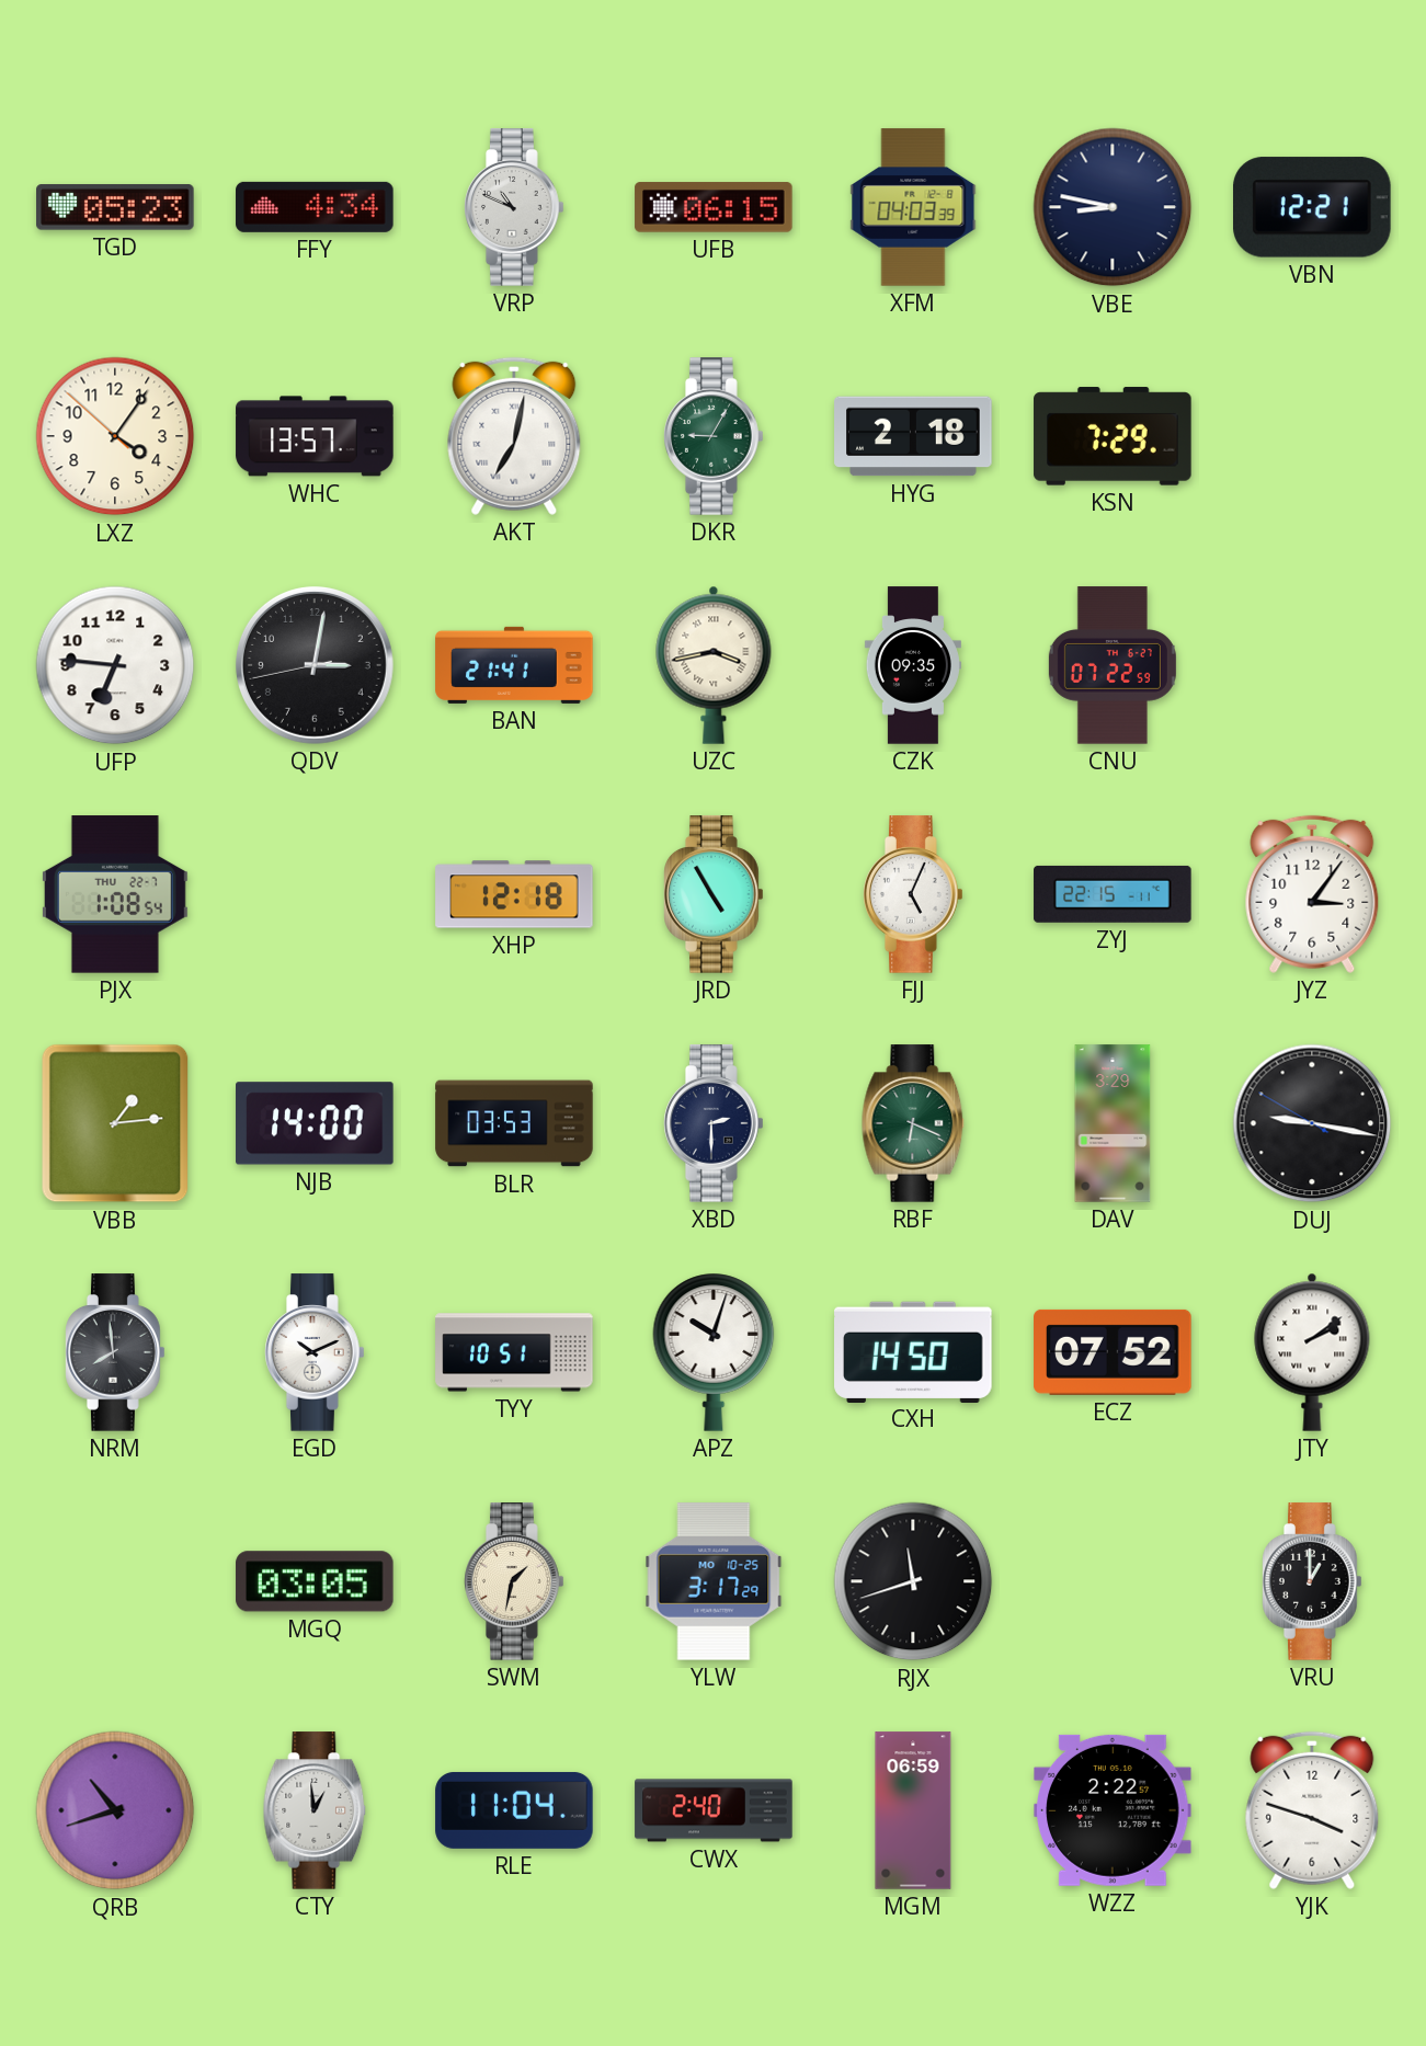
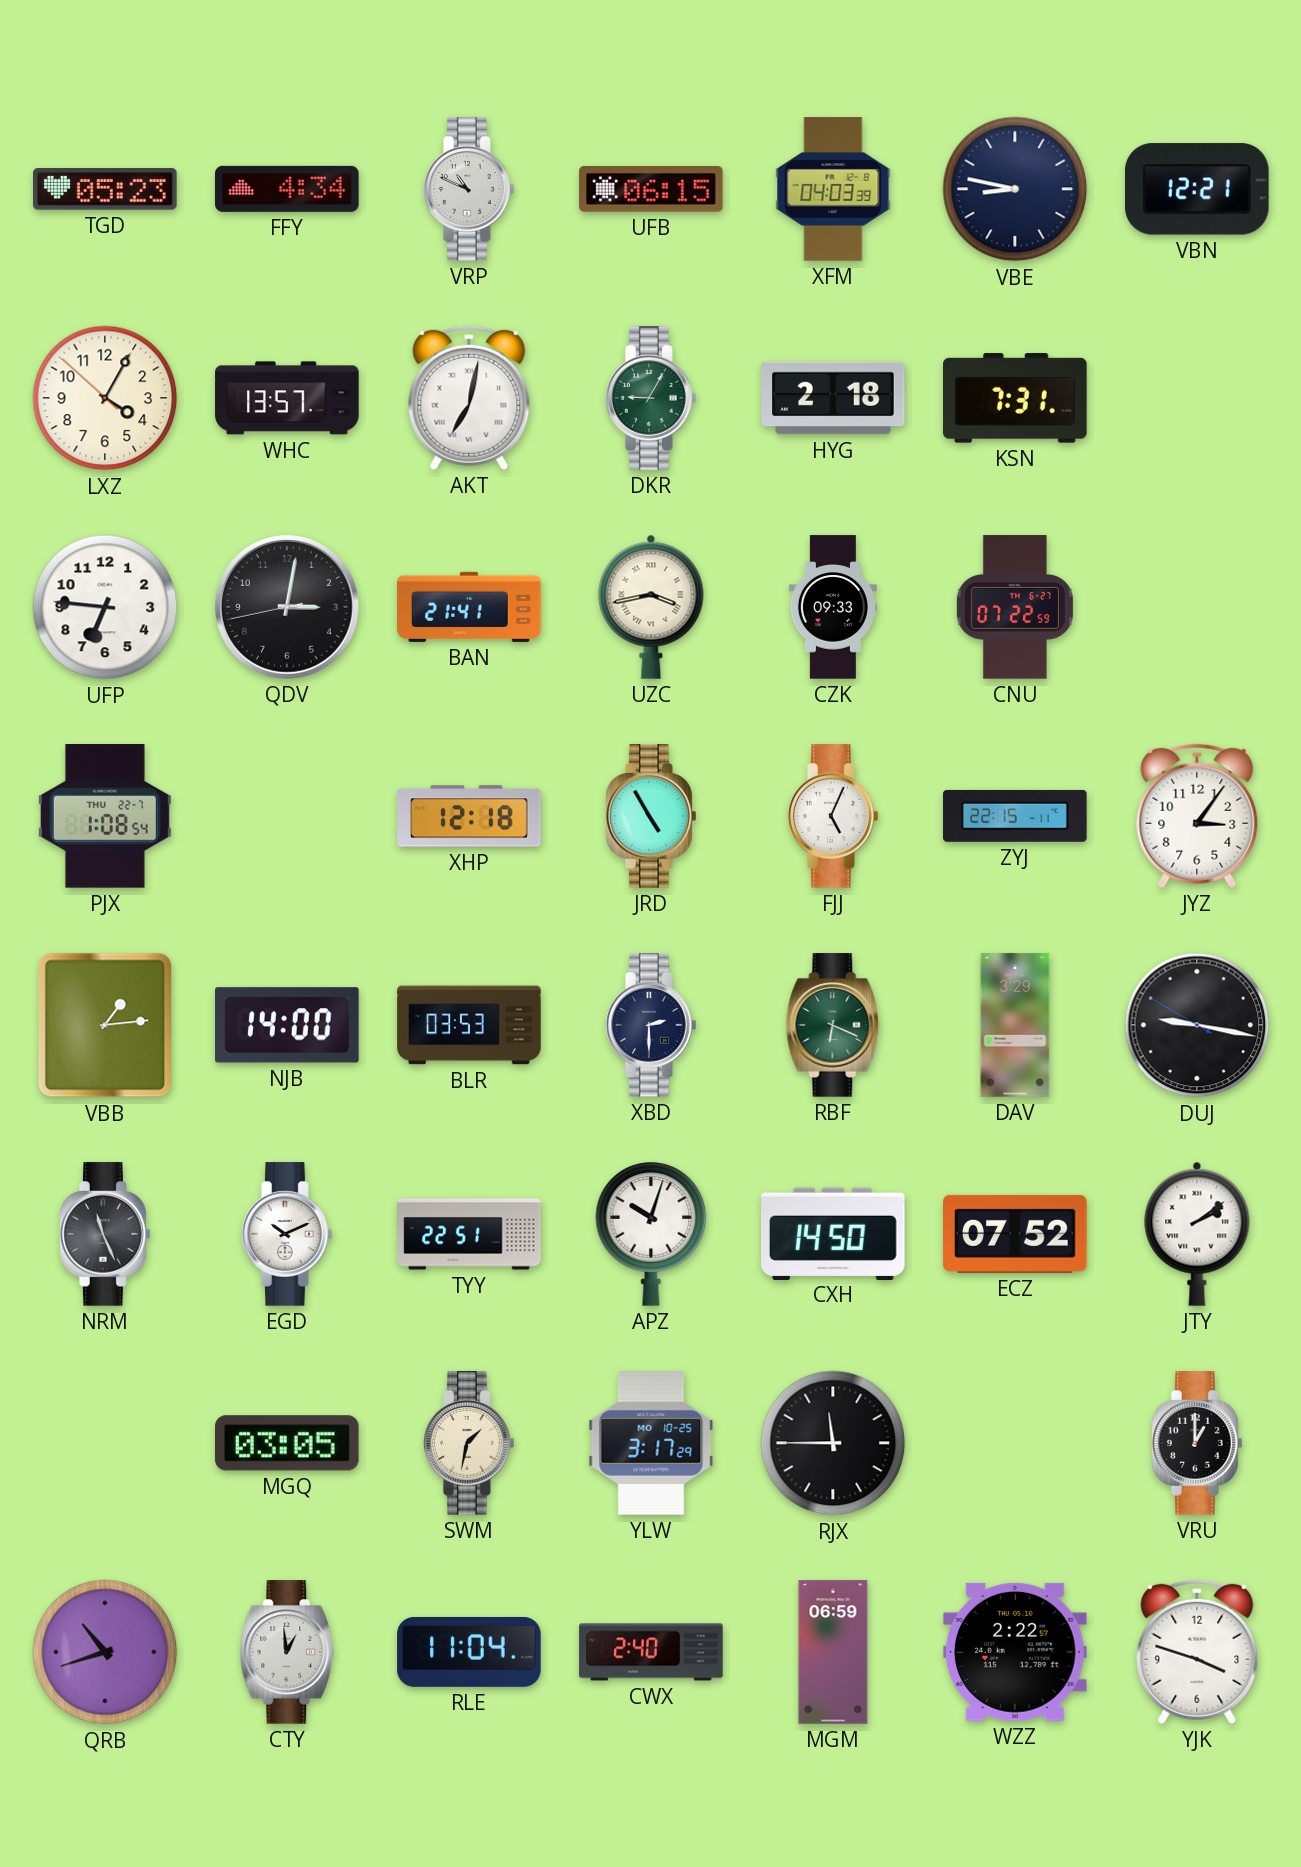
LXZ: 4:05 -> 4:04 (105, 398)
KSN: 7:29 -> 7:31 (1015, 398)
CZK: 09:35 -> 09:33 (833, 607)
NRM: 7:59 -> 11:26 (105, 1234)
TYY: 10:51 -> 22:51 (469, 1234)
RJX: 11:42 -> 11:45 (833, 1443)
